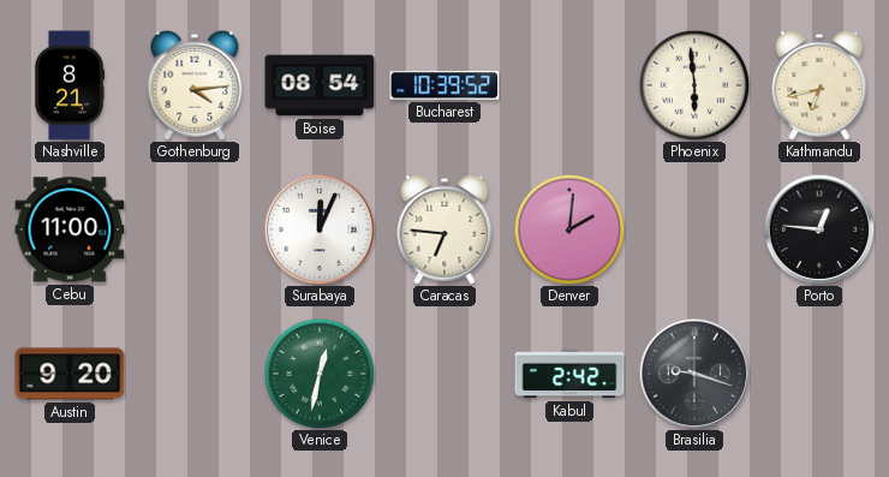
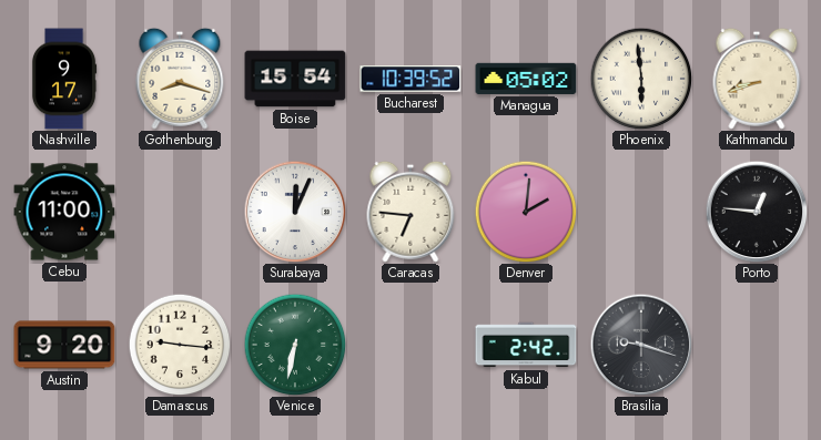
Nashville: 8:21 -> 9:17 (64, 79)
Gothenburg: 4:14 -> 8:18 (180, 79)
Boise: 08:54 -> 15:54 (295, 79)
Managua: none -> 05:02 (526, 79)
Kathmandu: 6:43 -> 8:42 (757, 79)
Damascus: none -> 9:16 (180, 345)
Venice: 12:32 -> 6:32 (295, 345)
